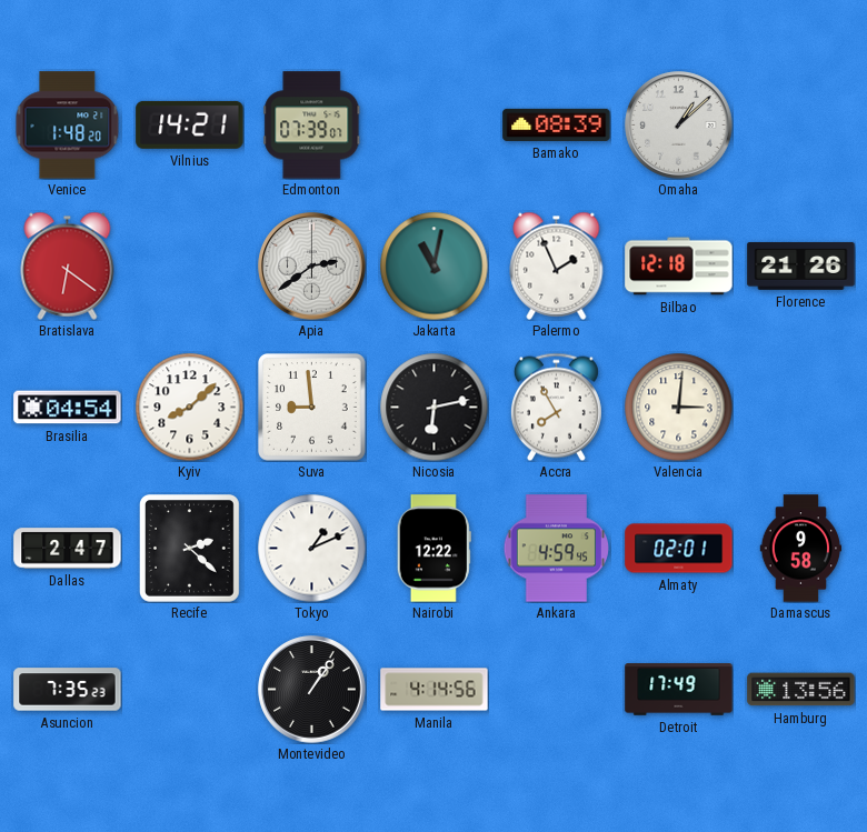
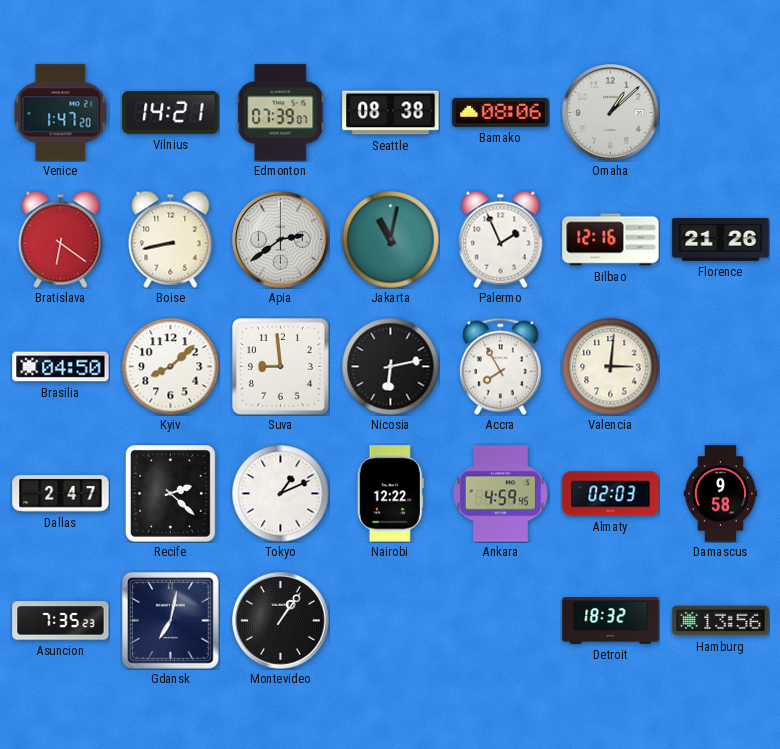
Venice: 1:48 -> 1:47 (61, 113)
Seattle: none -> 08:38 (391, 113)
Bamako: 08:39 -> 08:06 (501, 112)
Boise: none -> 8:43 (171, 239)
Bilbao: 12:18 -> 12:16 (611, 240)
Brasilia: 04:54 -> 04:50 (61, 367)
Almaty: 02:01 -> 02:03 (611, 494)
Gdansk: none -> 7:02 (171, 621)
Manila: 4:14 -> none (435, 690)
Detroit: 17:49 -> 18:32 (611, 621)
